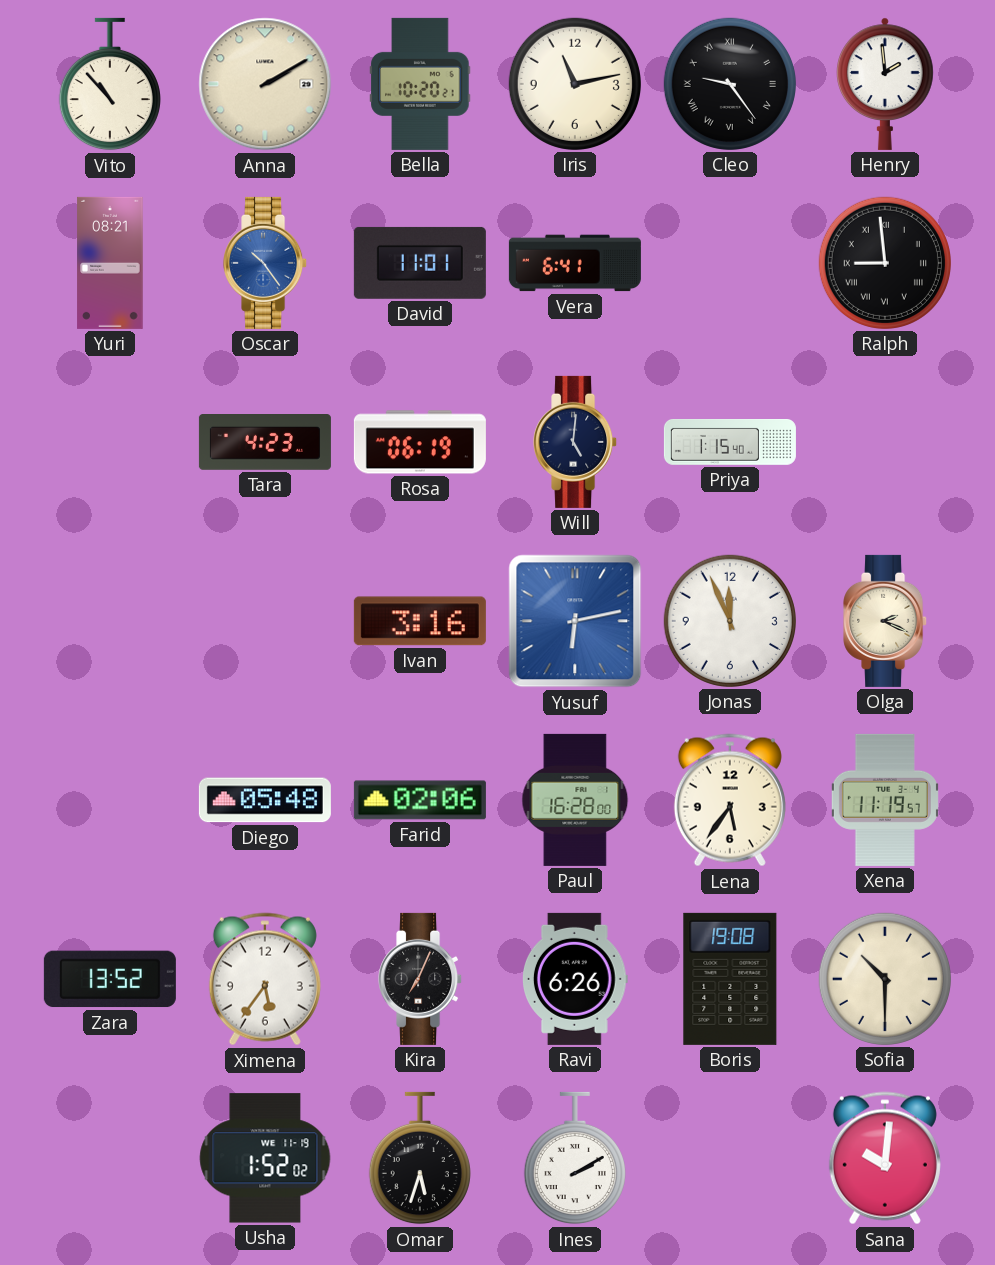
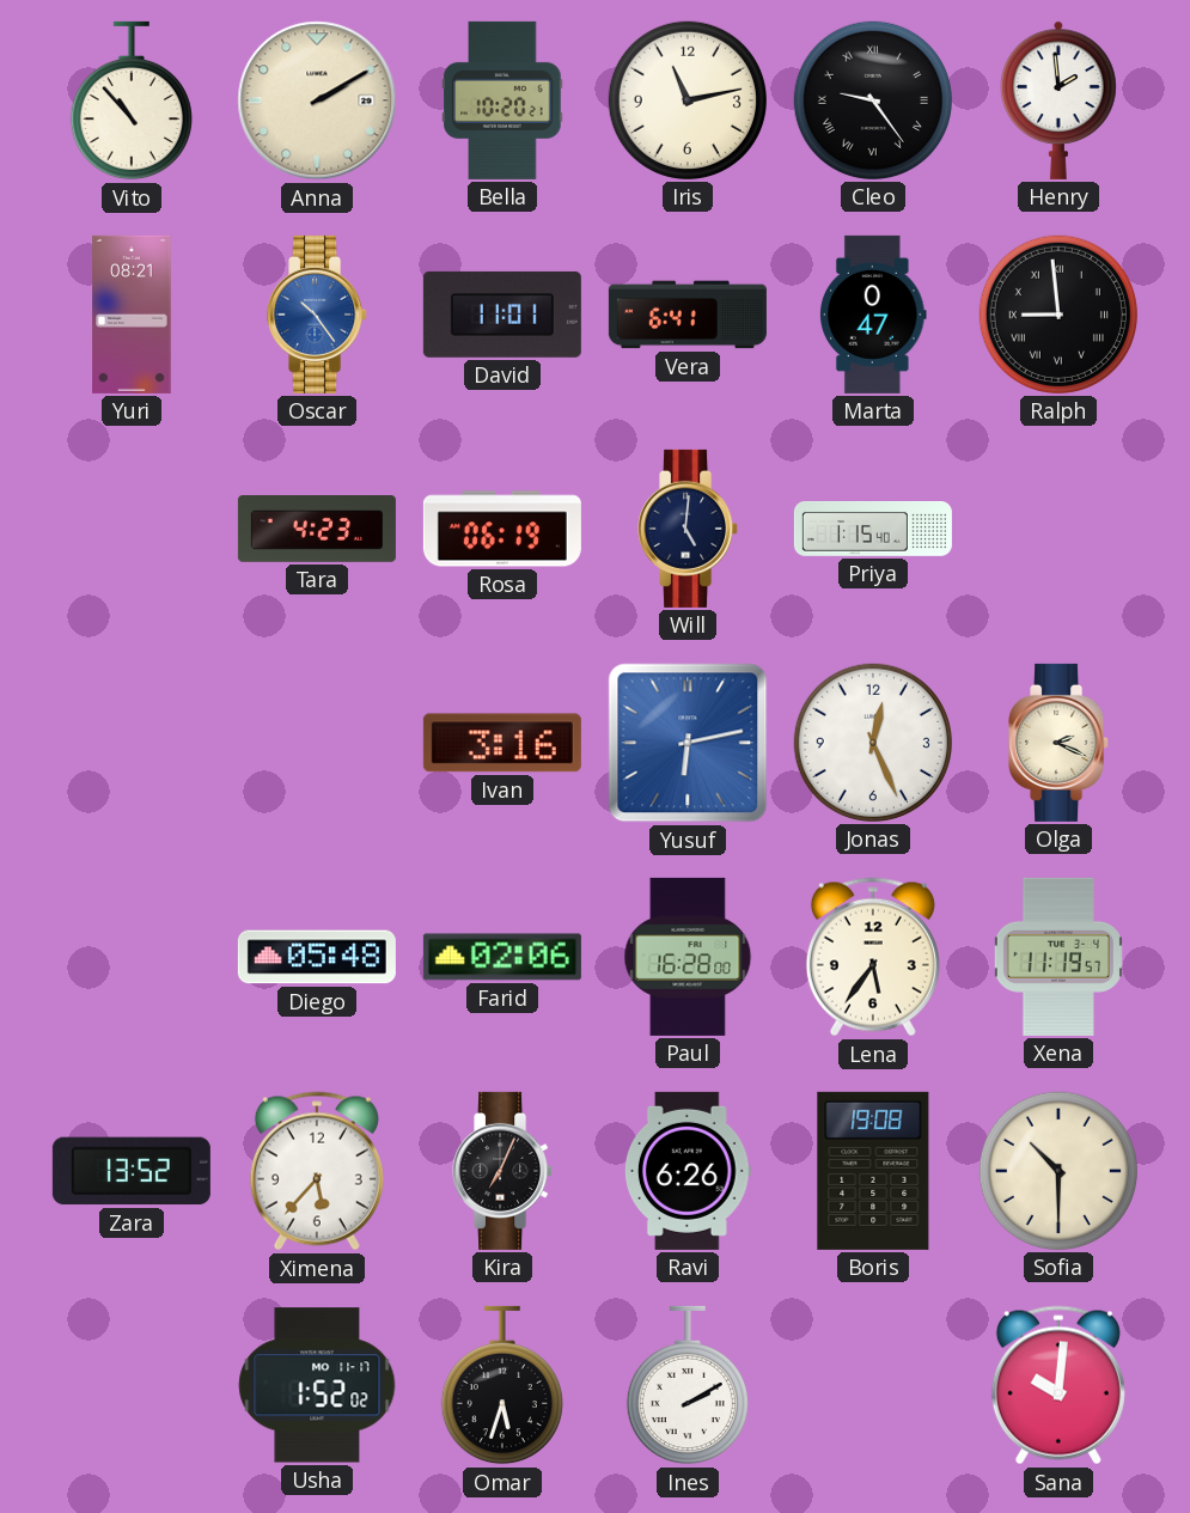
Marta: none -> 0:47 (874, 315)
Jonas: 11:56 -> 12:26 (873, 743)
Ximena: 5:36 -> 5:37 (317, 1171)
Usha date: WE 11-19 -> MO 11-17 (317, 1385)
